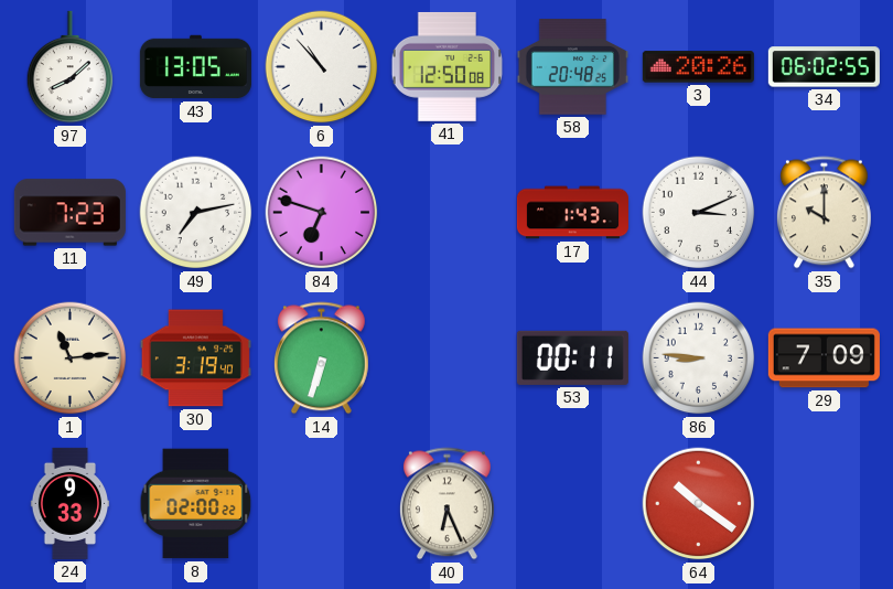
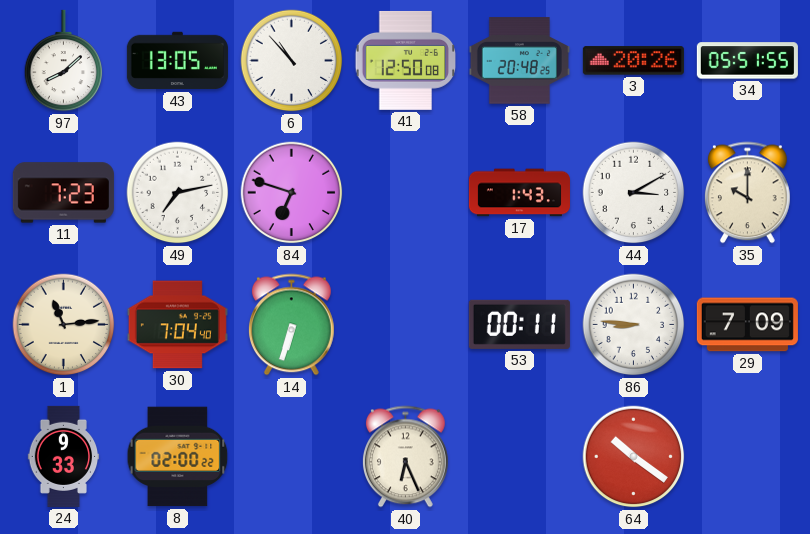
34: 06:02 -> 05:51 (747, 61)
44: 3:11 -> 3:10 (634, 193)
30: 3:19 -> 7:04 (177, 325)
